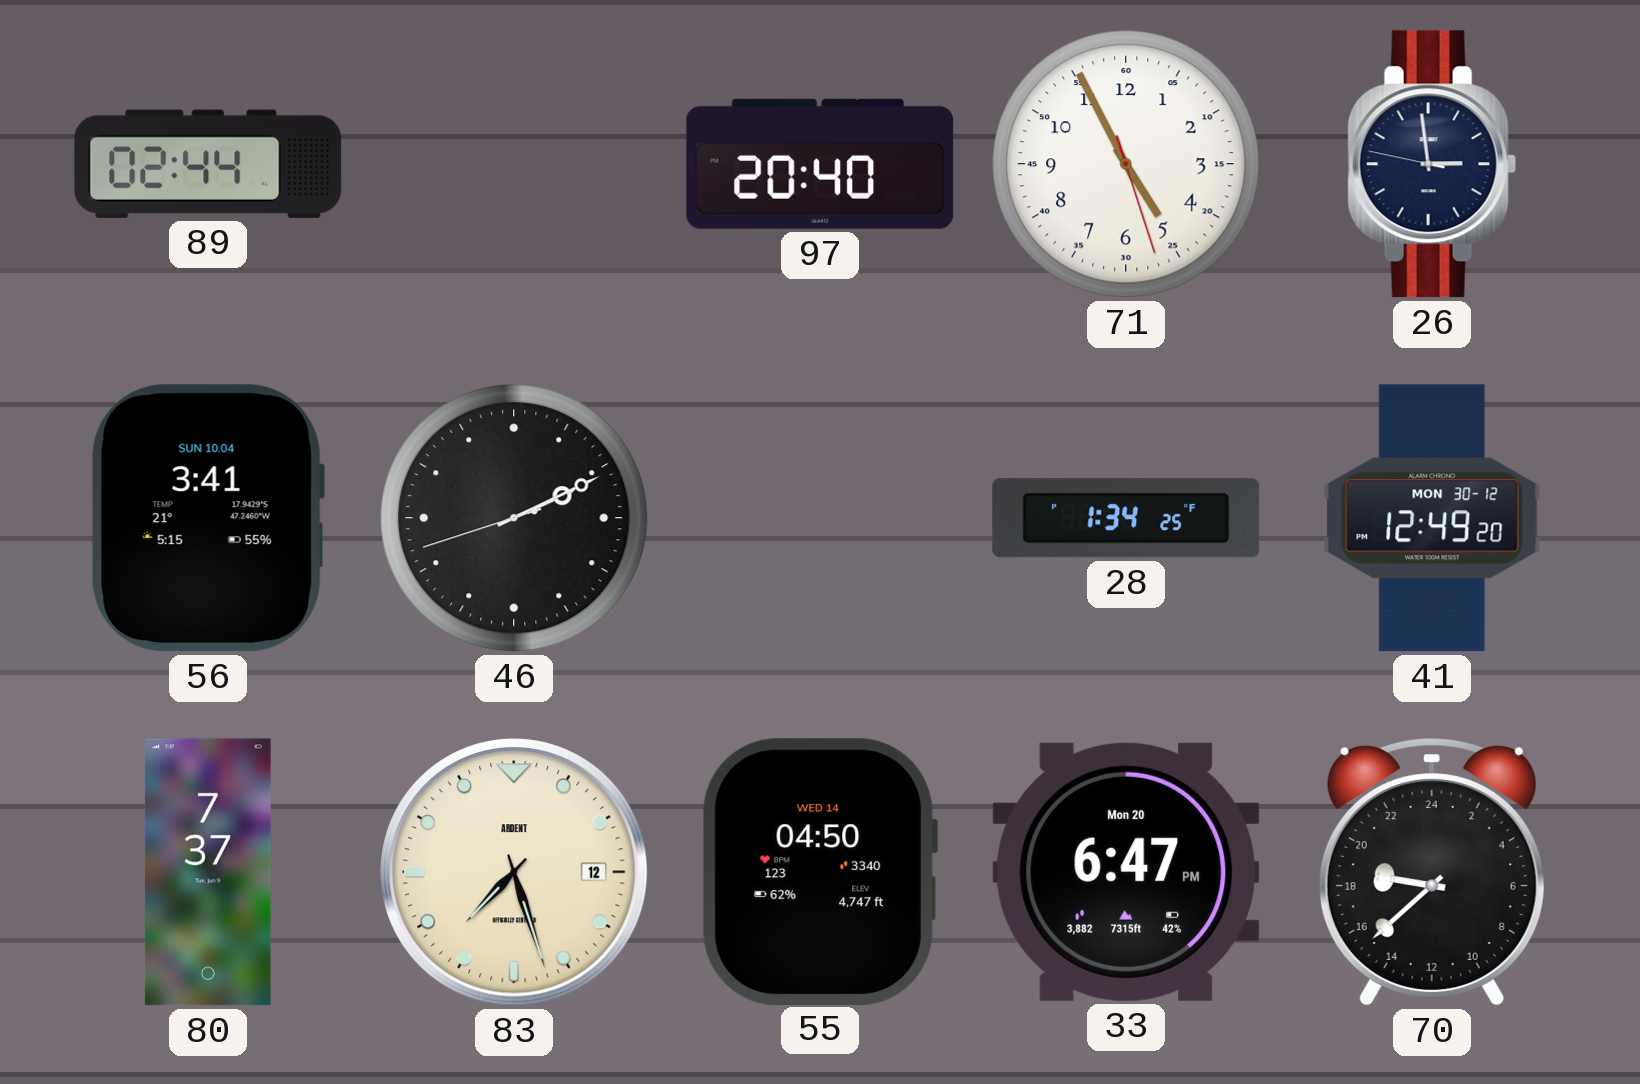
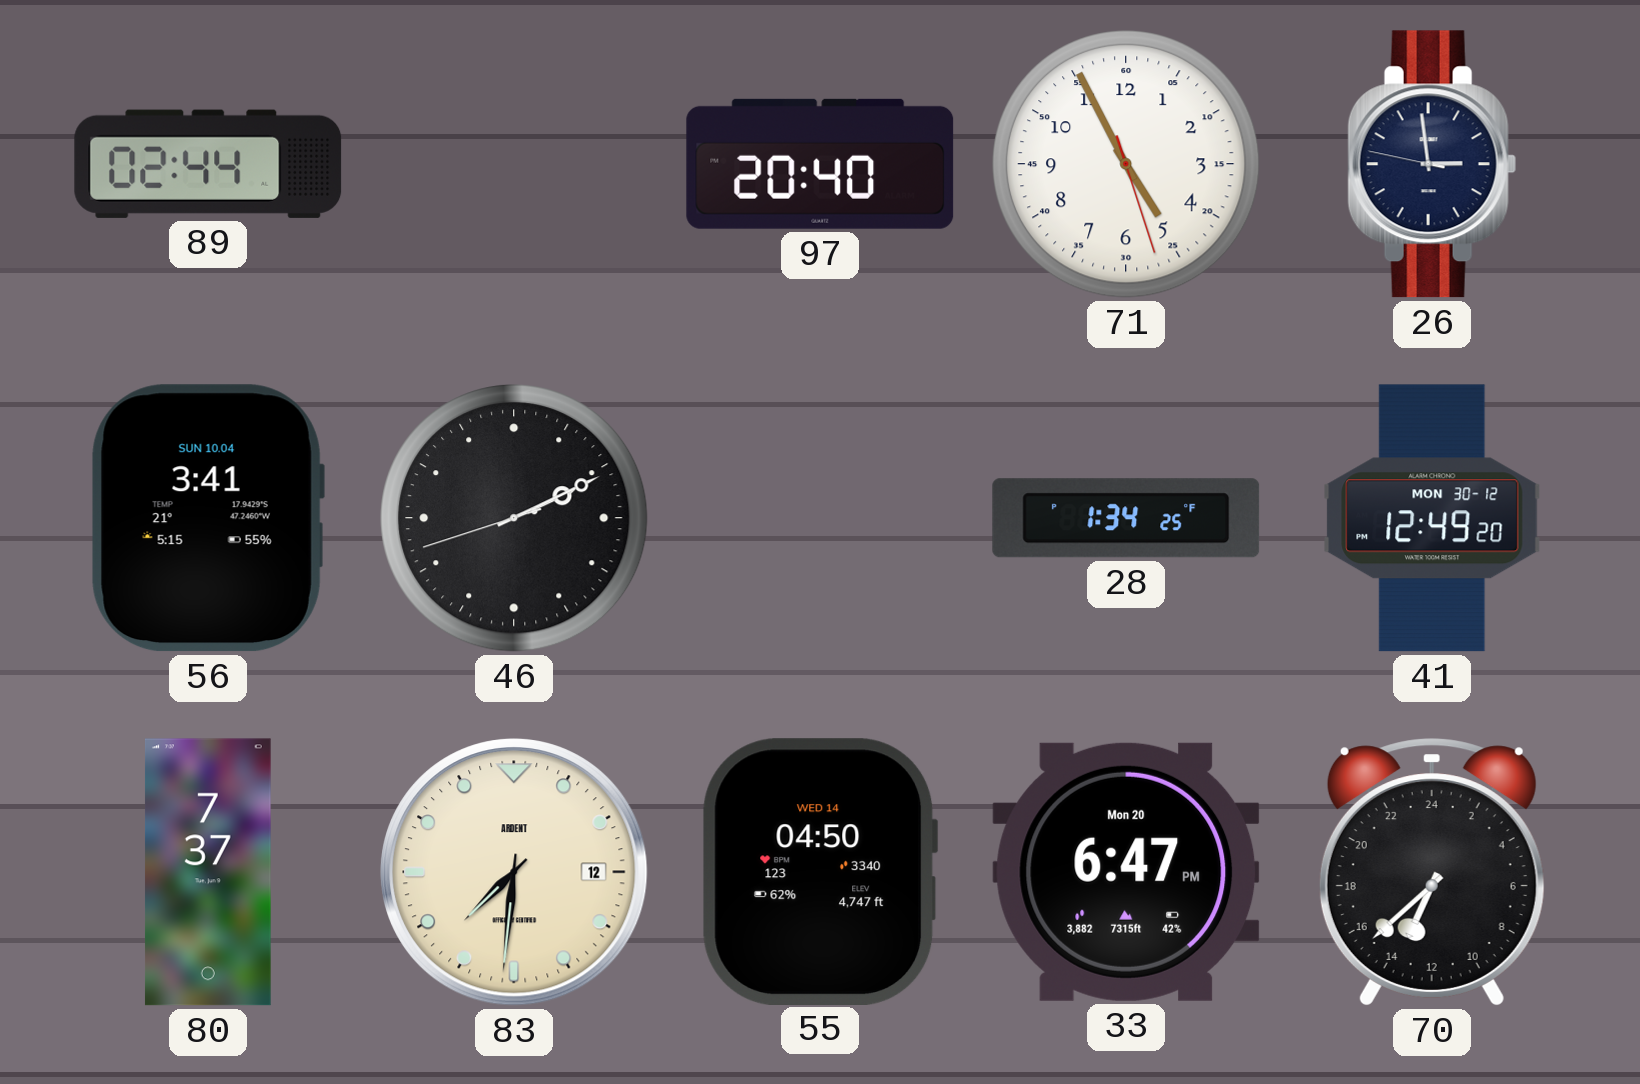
83: 7:27 -> 7:31 (514, 872)
70: 18:38 -> 13:38 (1432, 872)
